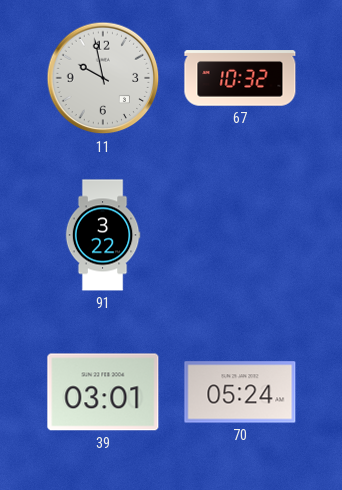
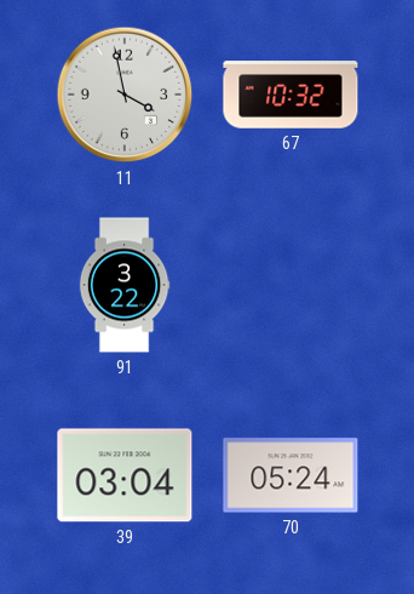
11: 9:58 -> 3:58 (125, 95)
39: 03:01 -> 03:04 (125, 475)
